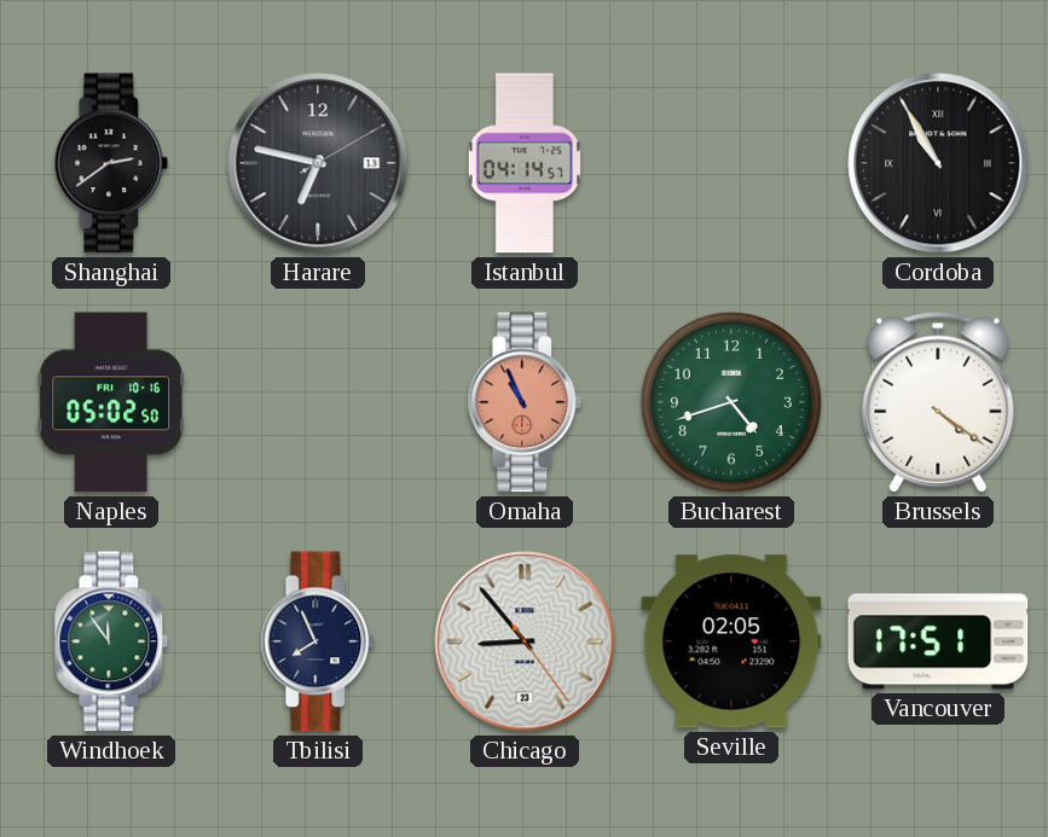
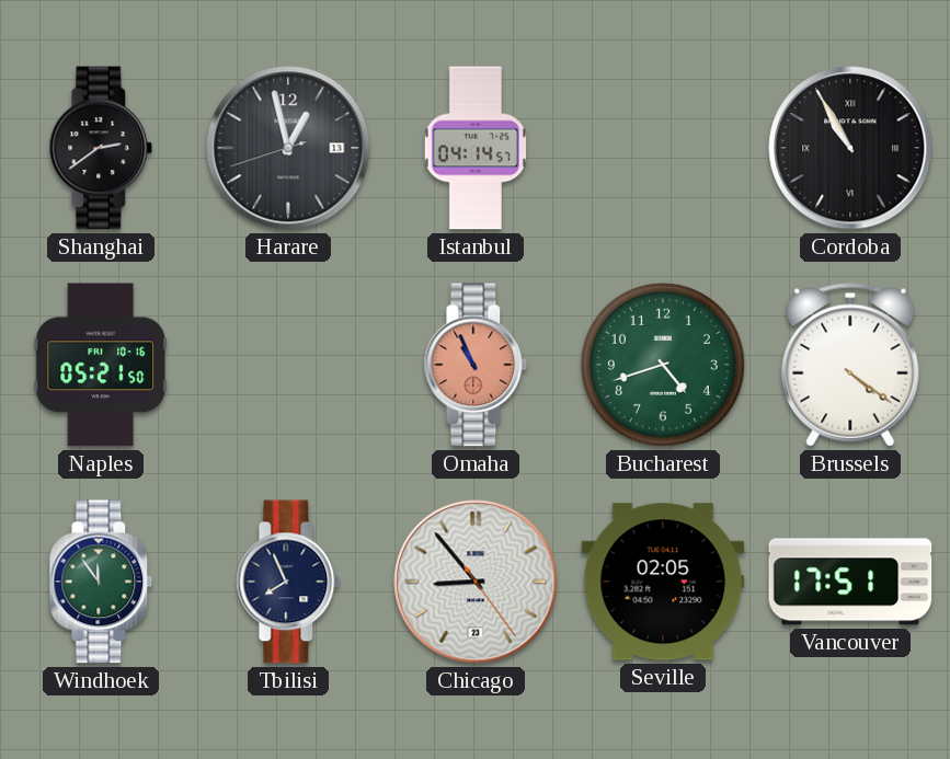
Harare: 6:47 -> 12:57 (288, 148)
Naples: 05:02 -> 05:21 (101, 365)
